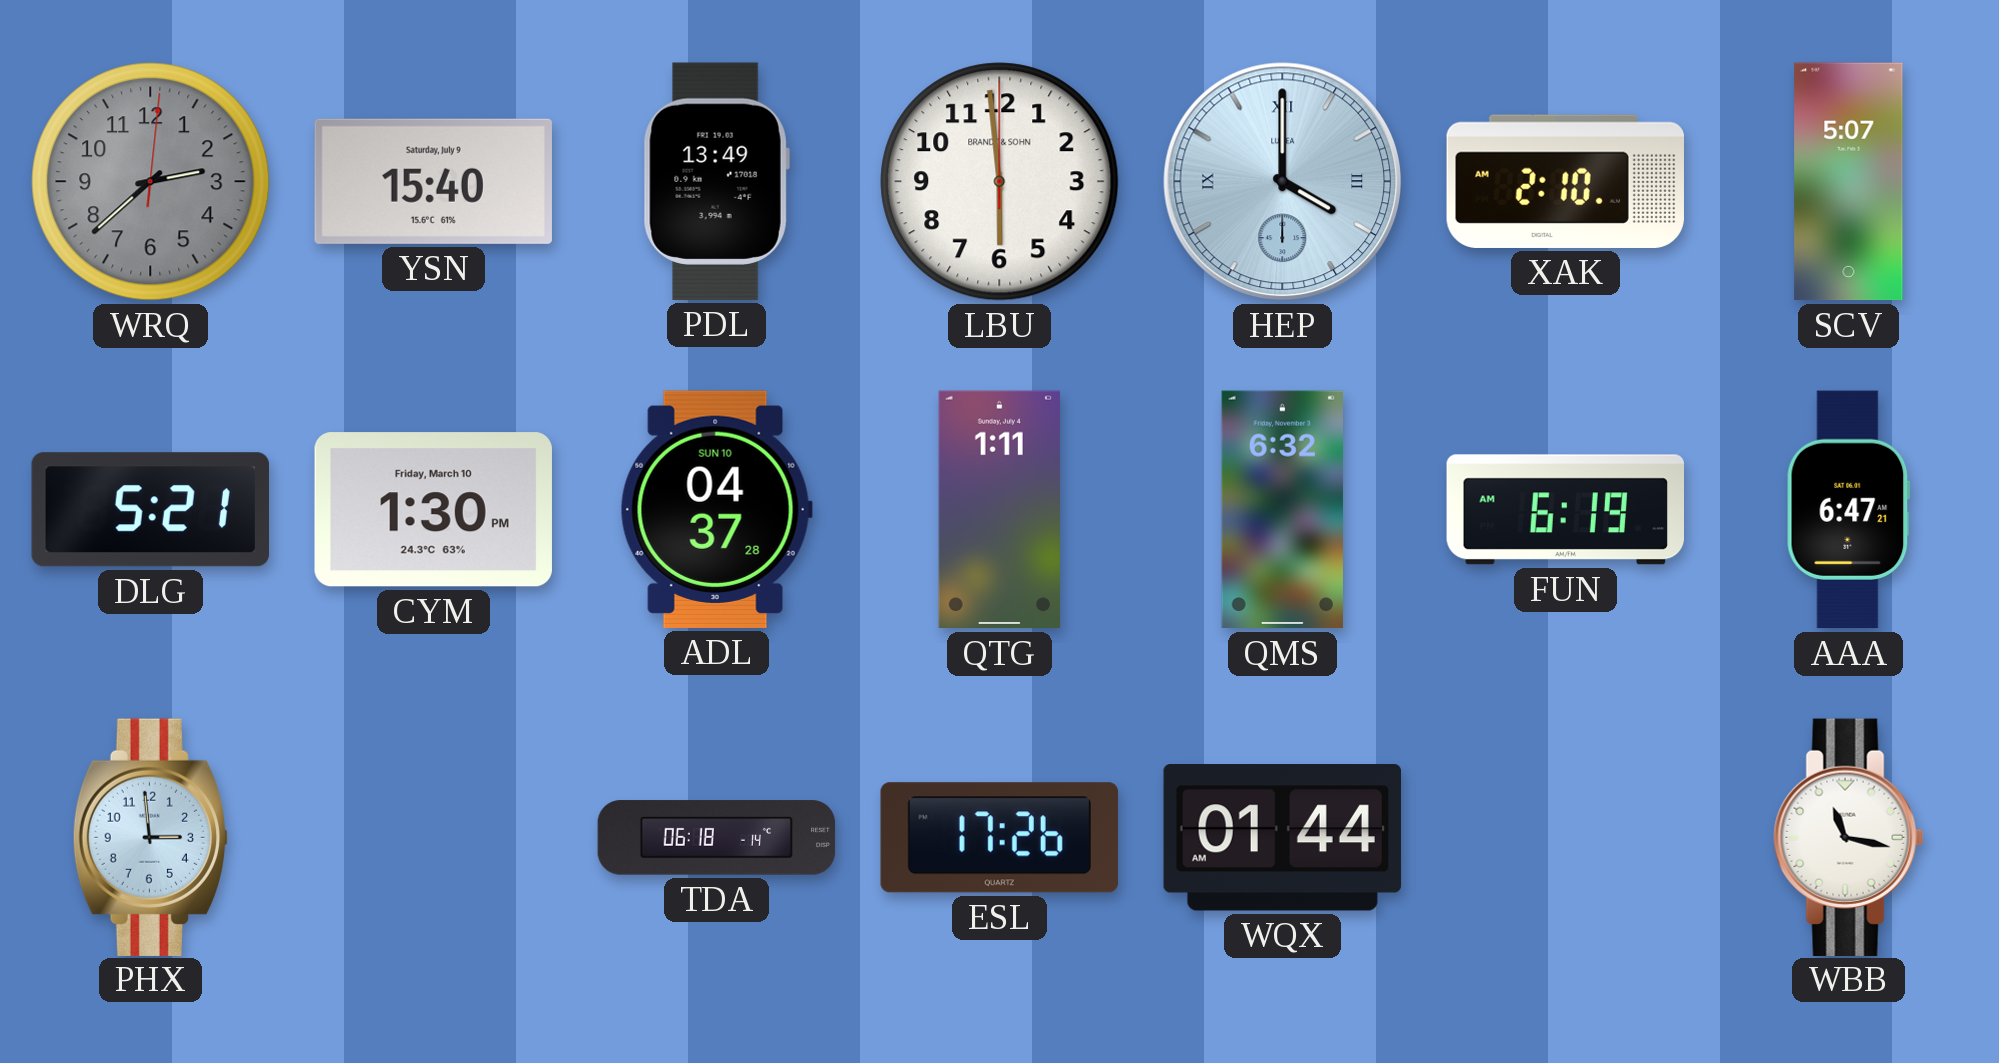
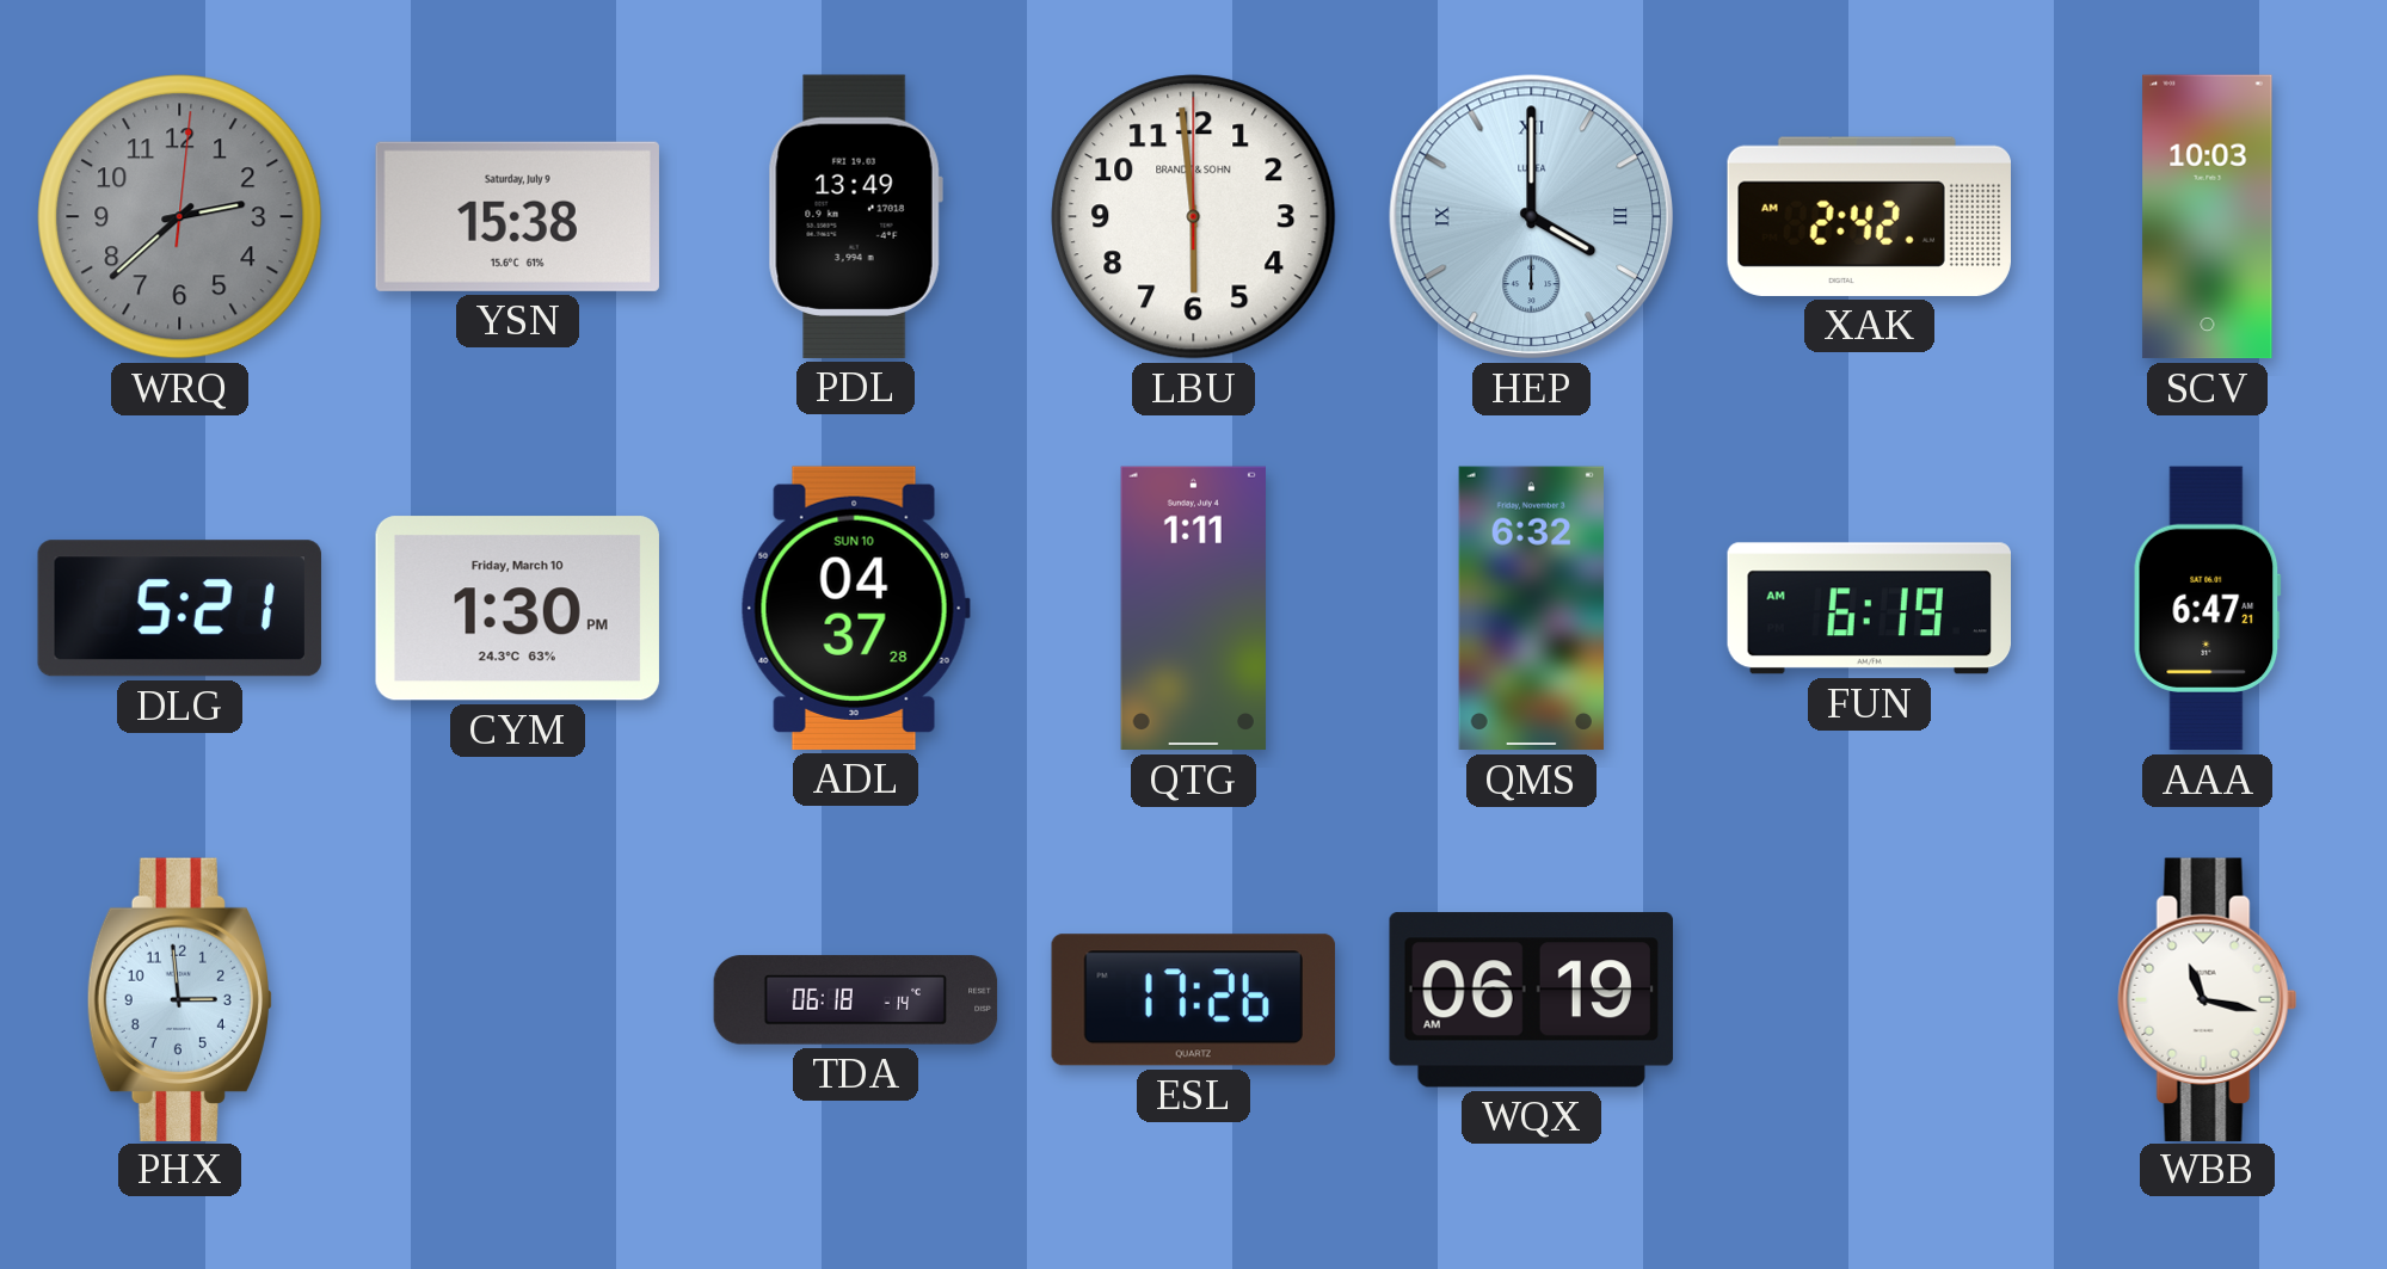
YSN: 15:40 -> 15:38 (517, 216)
XAK: 2:10 -> 2:42 (1869, 216)
SCV: 5:07 -> 10:03 (2208, 217)
WQX: 01:44 -> 06:19 (1531, 1000)
